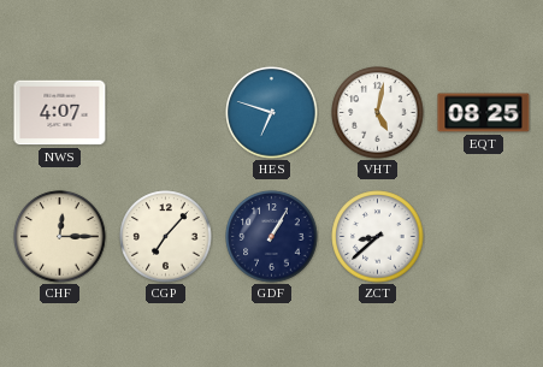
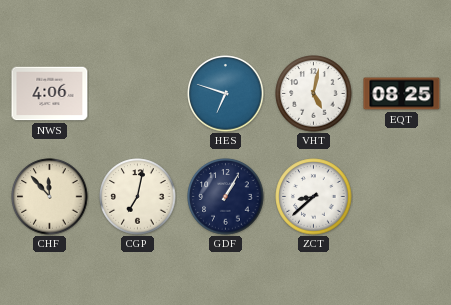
NWS: 4:07 -> 4:06 (50, 94)
CHF: 12:15 -> 11:53 (50, 197)
CGP: 7:07 -> 7:02 (138, 197)
